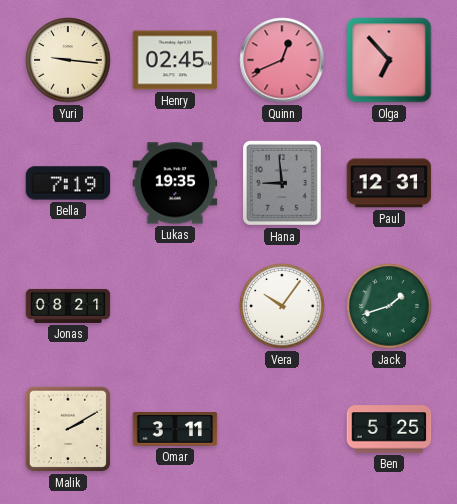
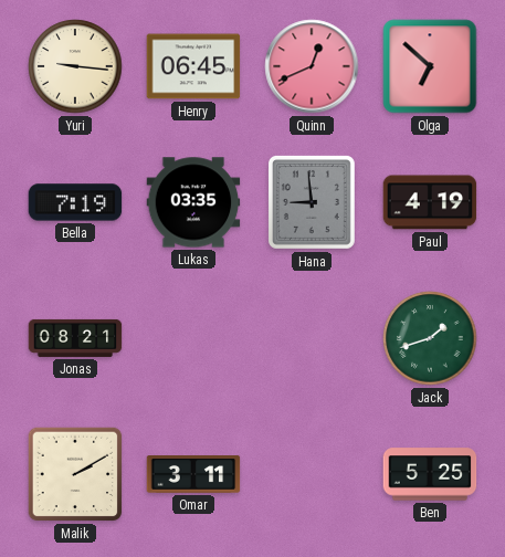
Henry: 02:45 -> 06:45 (193, 66)
Olga: 6:53 -> 6:52 (430, 66)
Lukas: 19:35 -> 03:35 (193, 202)
Paul: 12:31 -> 4:19 (430, 202)
Vera: 10:06 -> none (282, 306)
